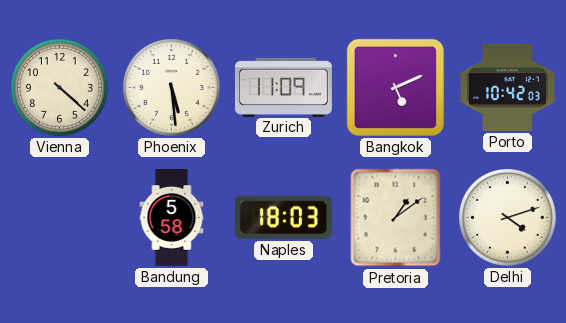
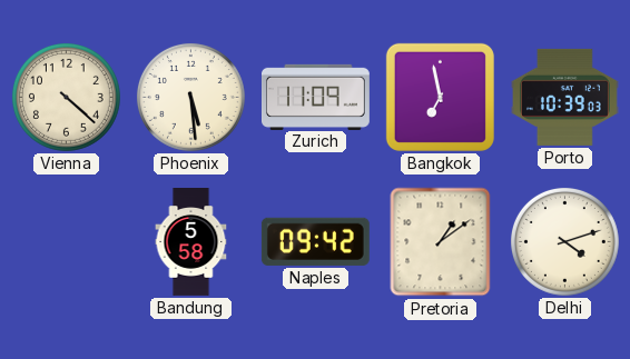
Bangkok: 5:11 -> 6:58 (440, 97)
Porto: 10:42 -> 10:39 (564, 97)
Naples: 18:03 -> 09:42 (315, 241)
